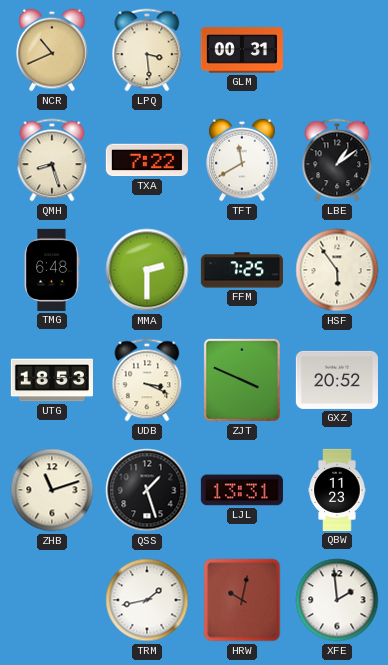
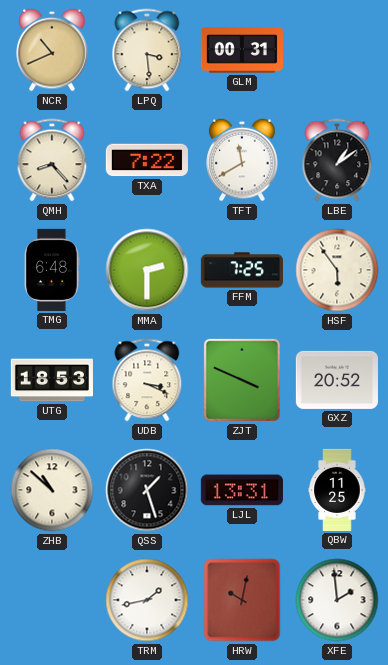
QMH: 8:27 -> 8:23 (52, 160)
ZHB: 11:12 -> 10:52 (52, 490)
QBW: 11:23 -> 11:25 (337, 490)
